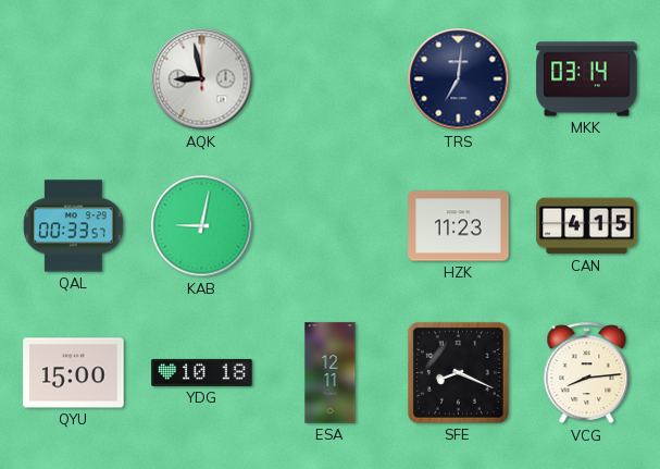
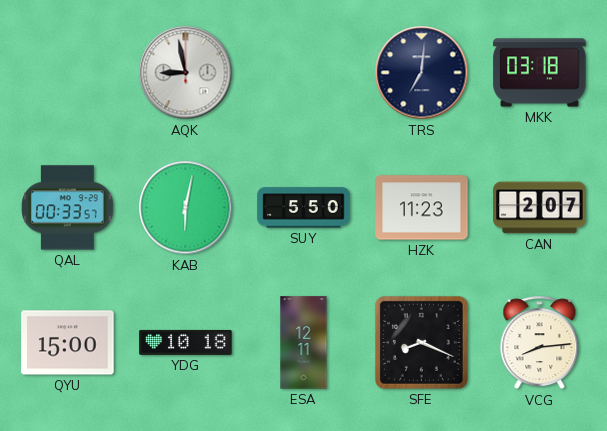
MKK: 03:14 -> 03:18 (540, 73)
KAB: 9:02 -> 6:02 (186, 208)
SUY: none -> 5:50 (304, 208)
CAN: 4:15 -> 2:07 (540, 208)
